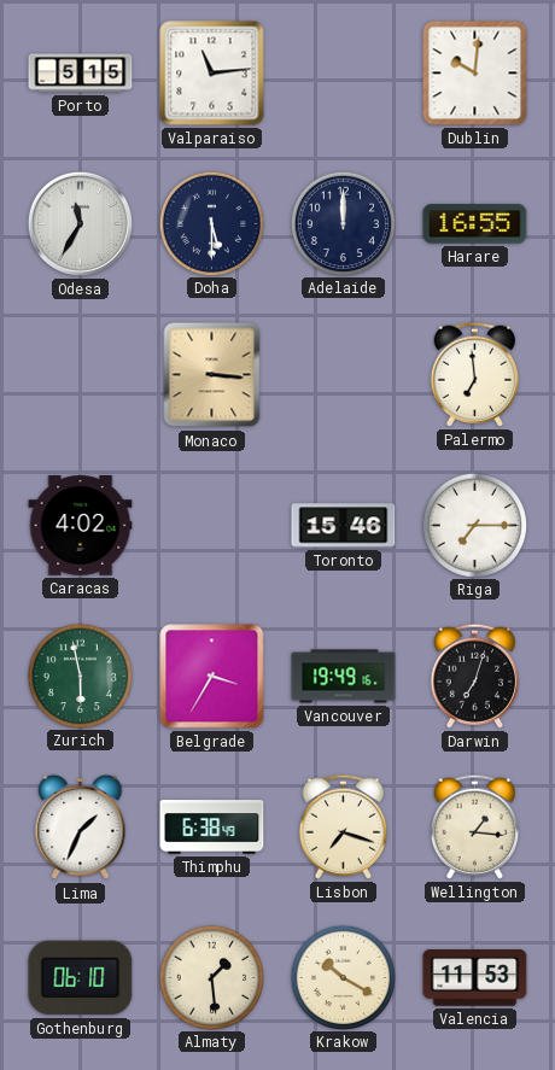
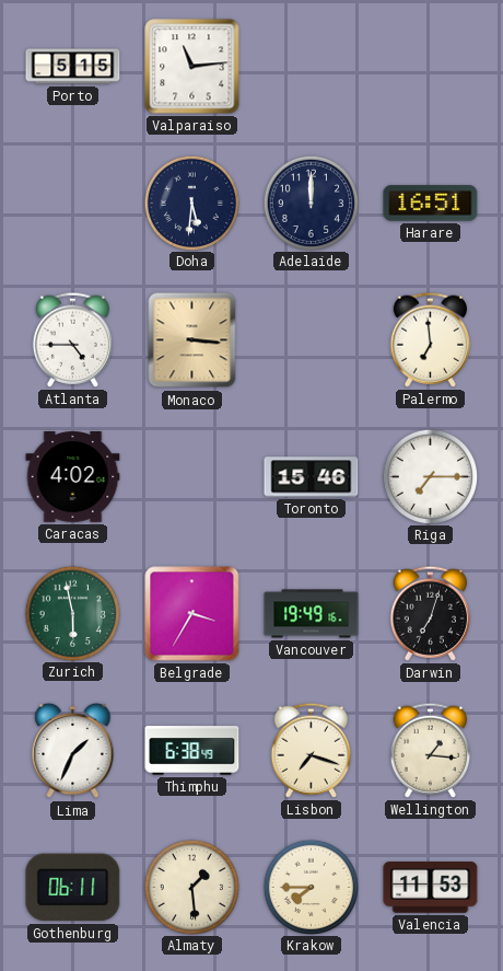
Dublin: 10:01 -> none (475, 74)
Odesa: 11:35 -> none (80, 223)
Doha: 5:30 -> 5:31 (191, 203)
Harare: 16:55 -> 16:51 (431, 204)
Atlanta: none -> 4:45 (72, 339)
Gothenburg: 06:10 -> 06:11 (73, 888)
Krakow: 10:20 -> 7:45 (311, 887)
